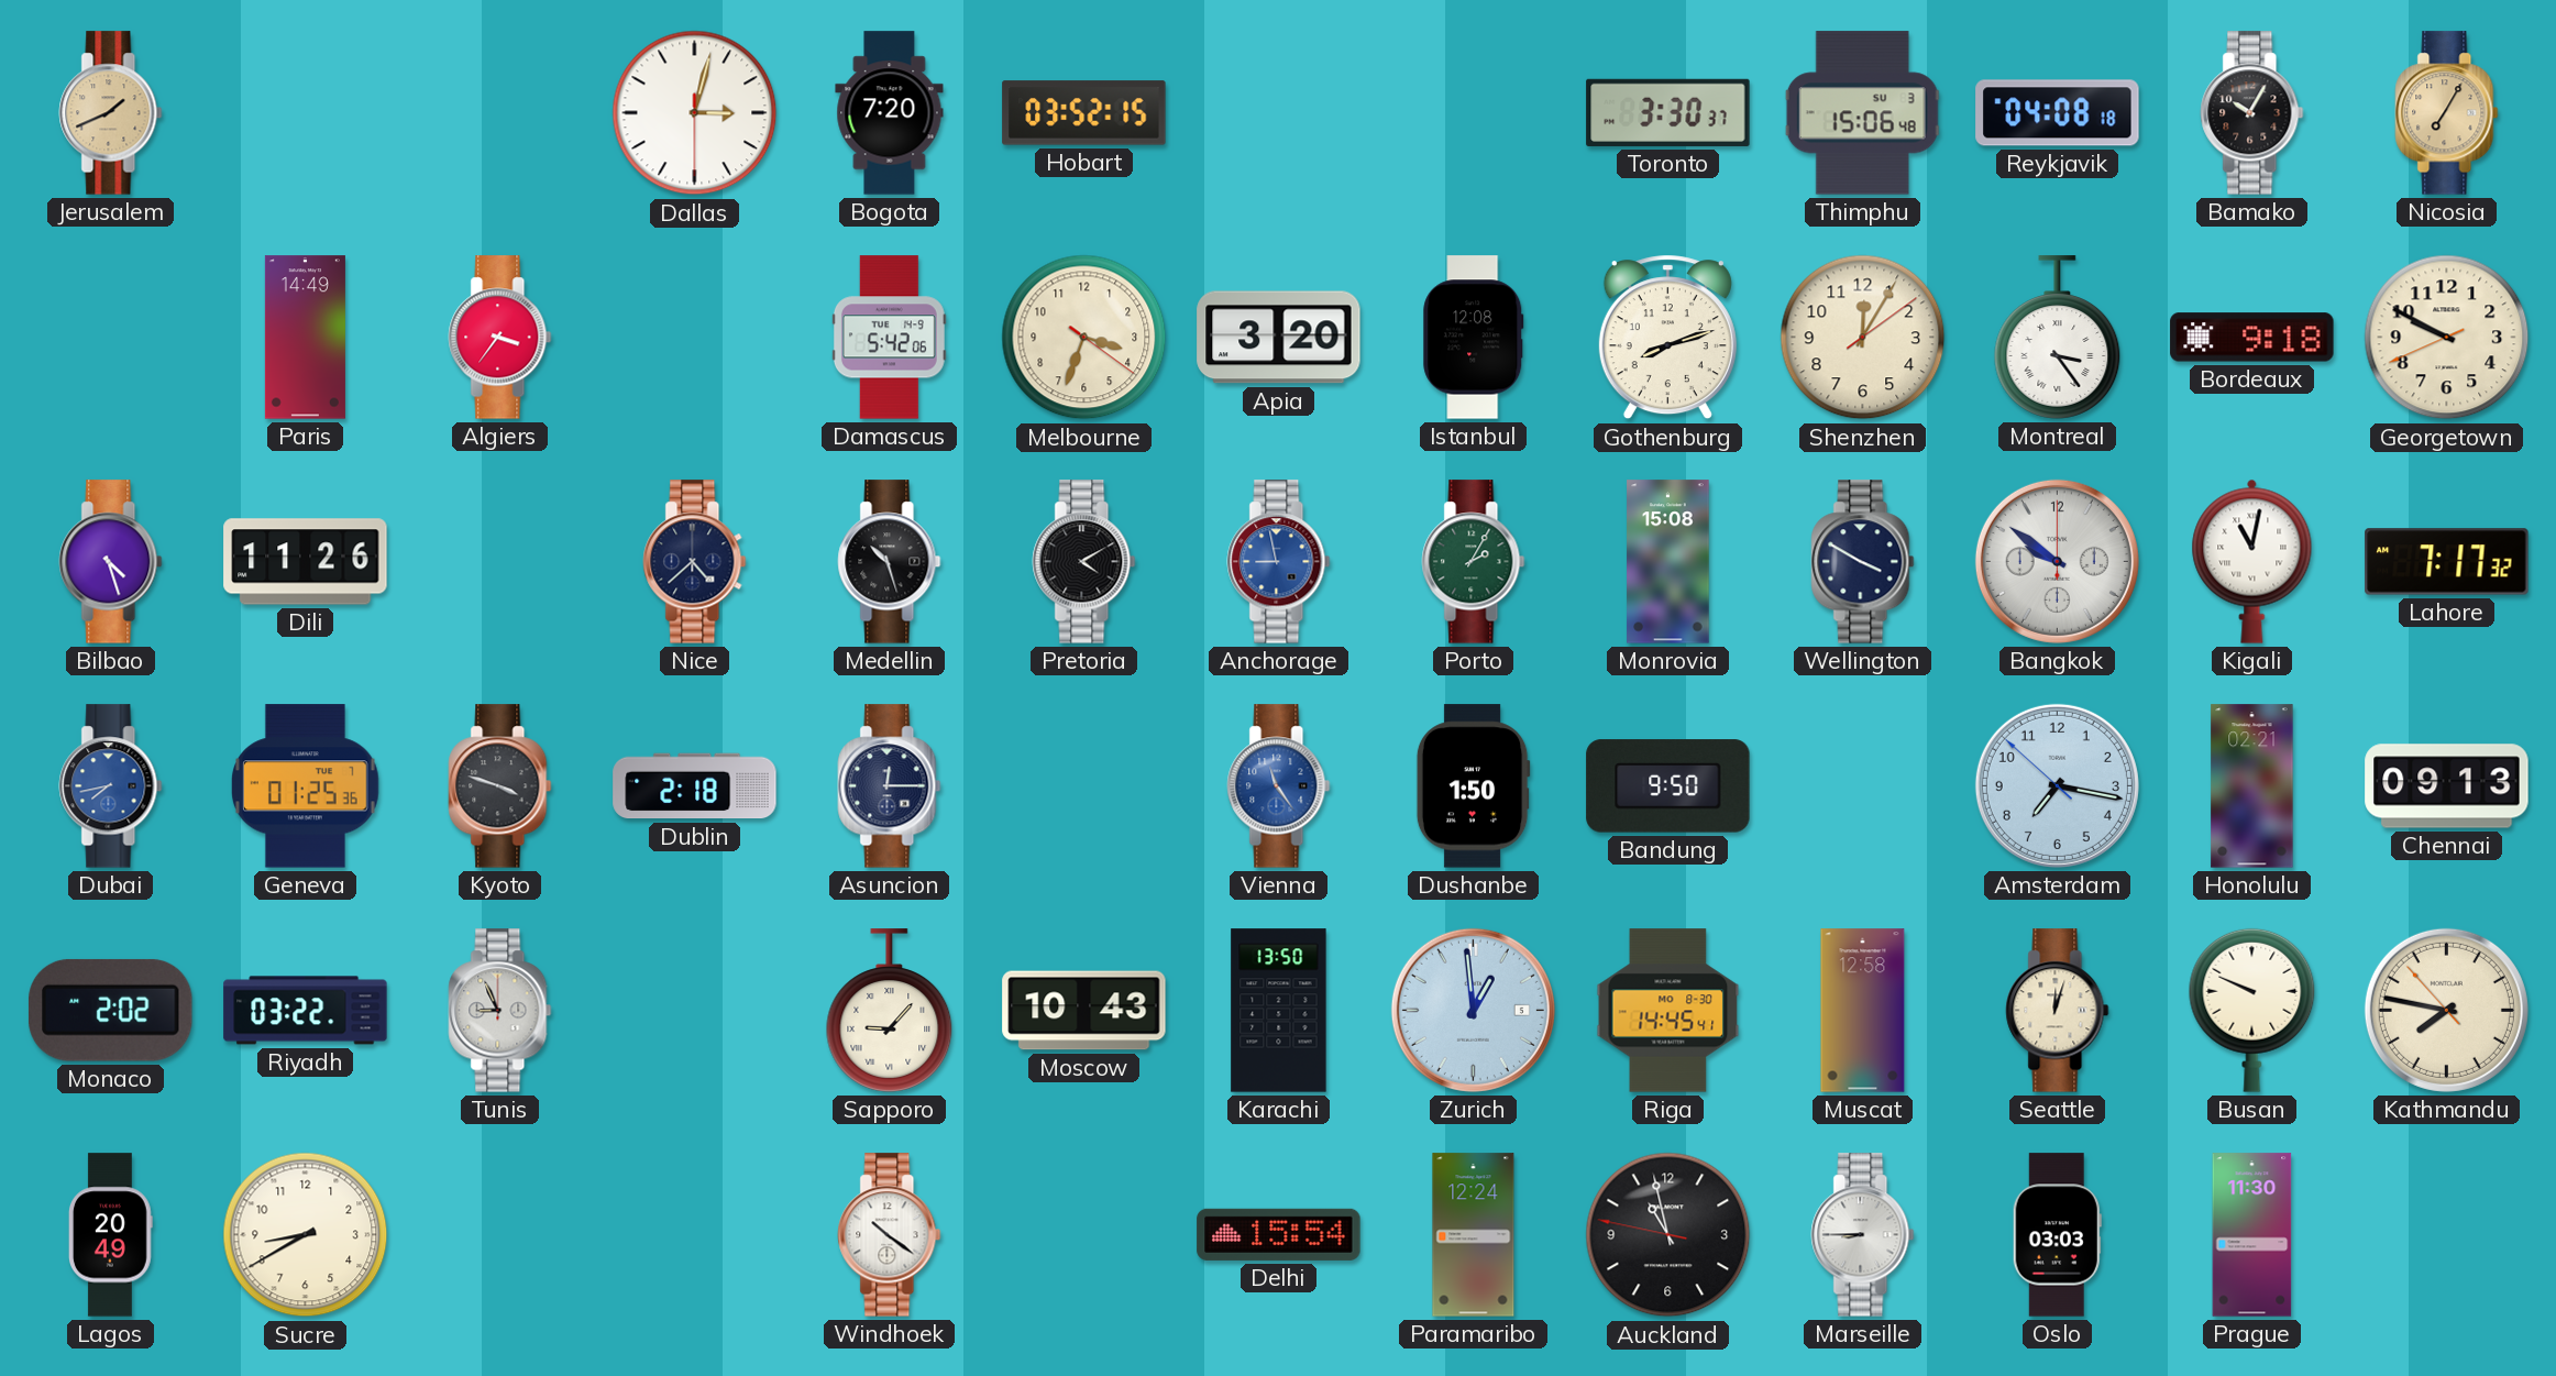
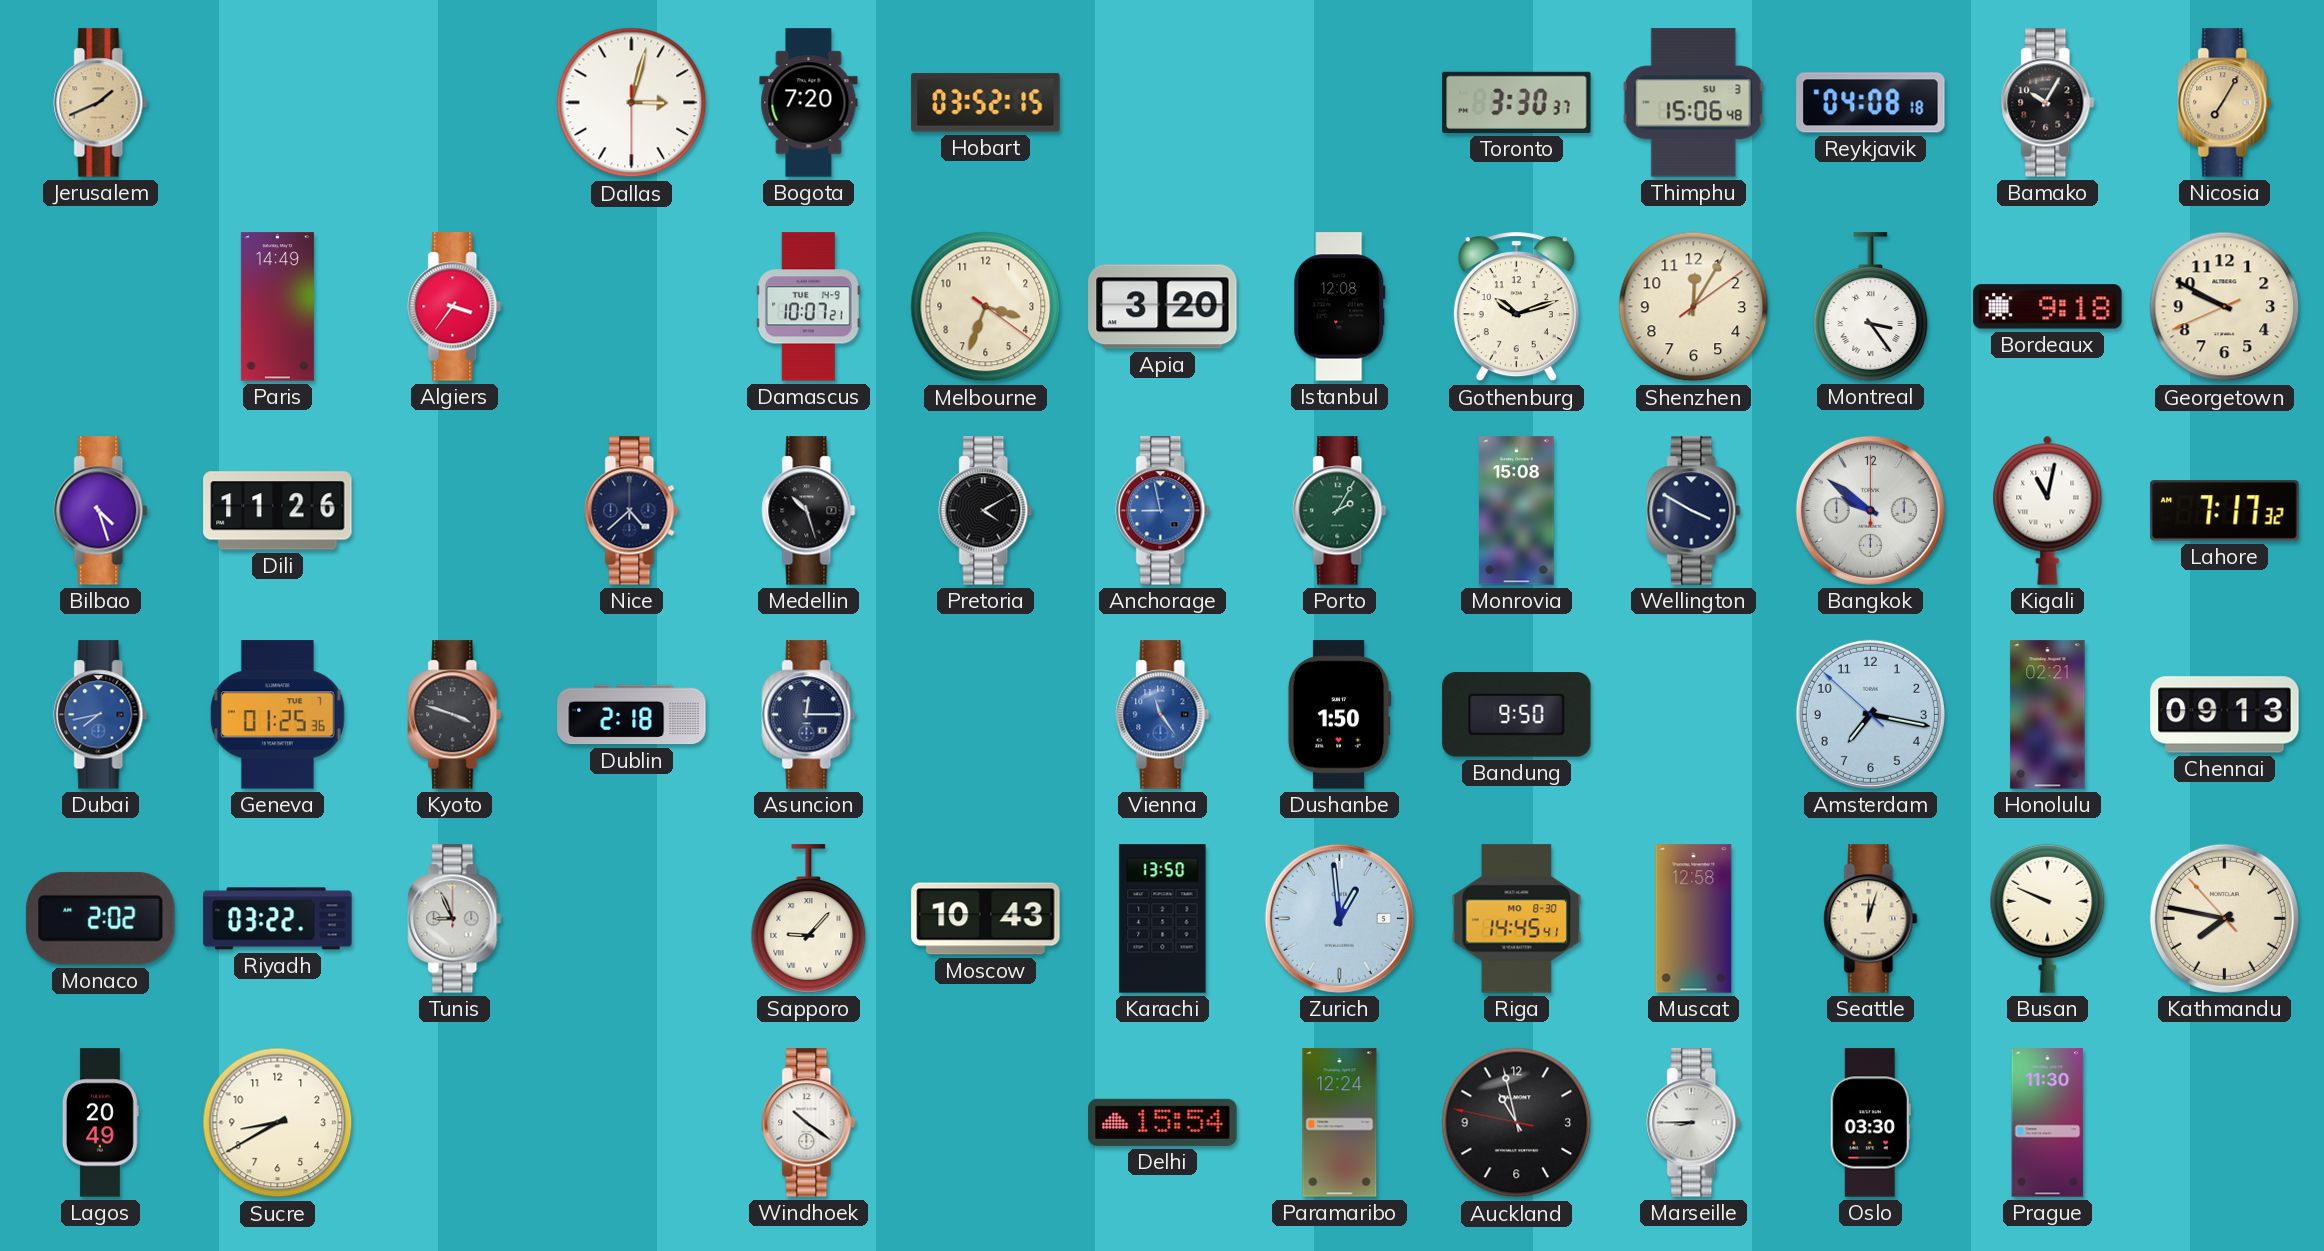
Damascus: 5:42 -> 10:07 (808, 307)
Gothenburg: 8:12 -> 10:12 (1516, 307)
Oslo: 03:03 -> 03:30 (1870, 1123)
